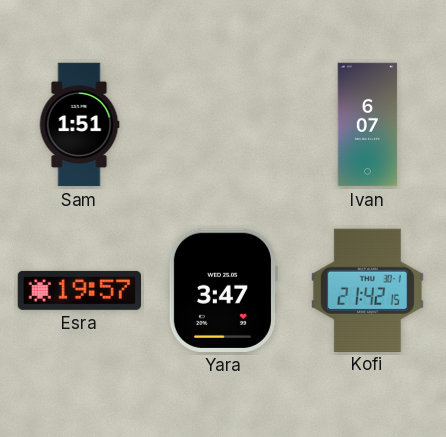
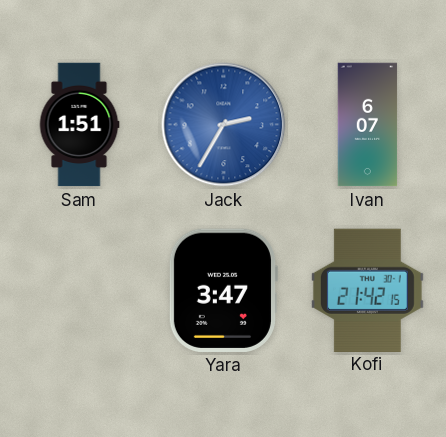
Jack: none -> 2:35 (224, 125)
Esra: 19:57 -> none (79, 290)
